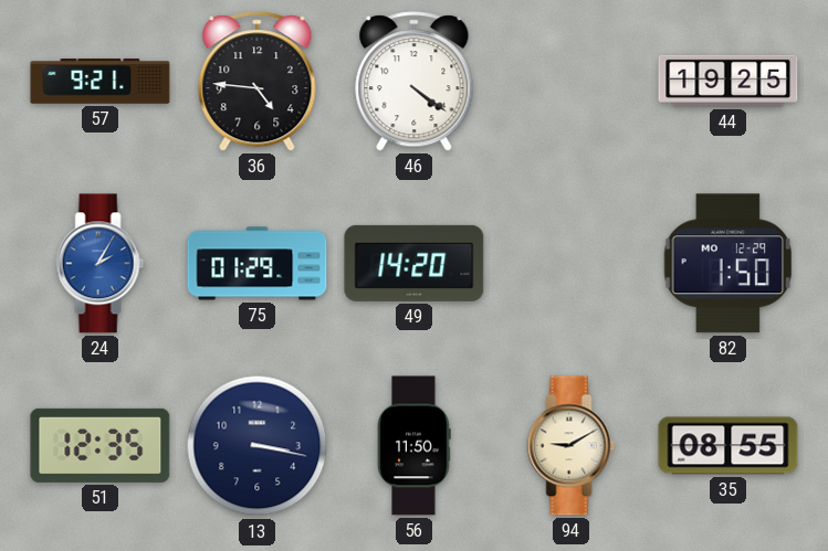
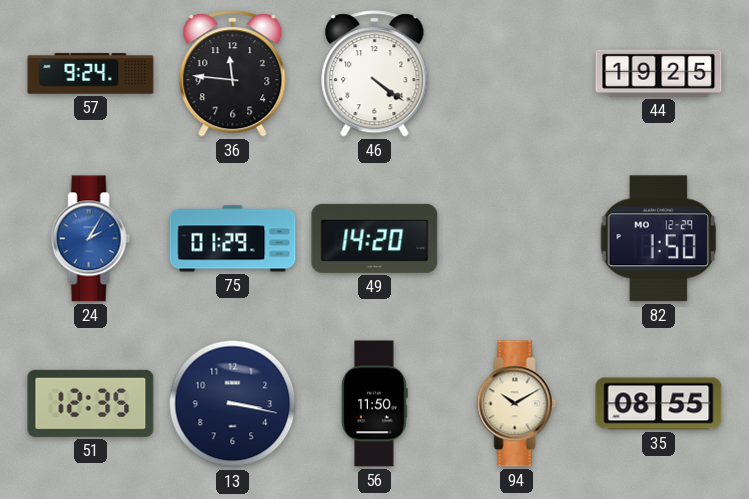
57: 9:21 -> 9:24 (91, 74)
36: 4:46 -> 11:46 (233, 74)
94: 9:10 -> 10:10 (517, 404)
